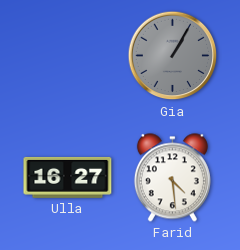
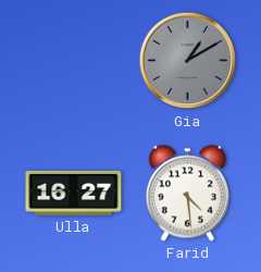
Gia: 1:05 -> 1:10 (188, 61)
